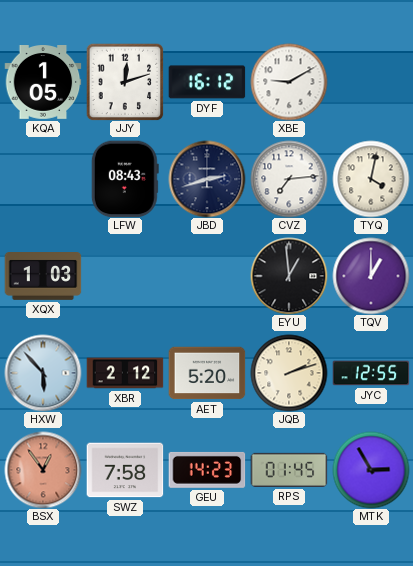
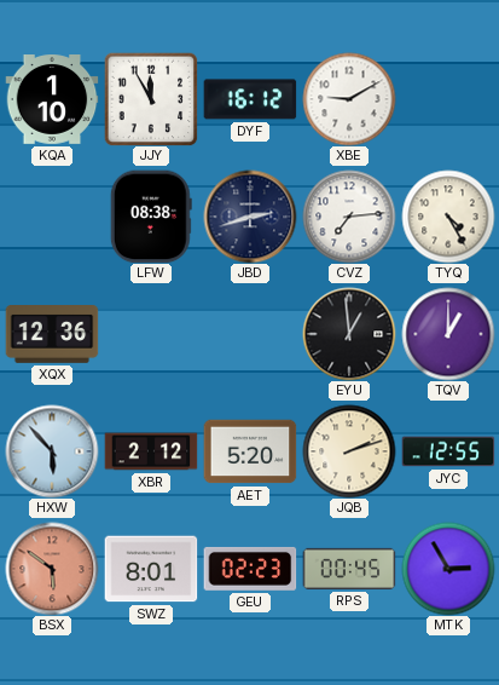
KQA: 1:05 -> 1:10 (52, 100)
JJY: 12:12 -> 11:55 (151, 99)
LFW: 08:43 -> 08:38 (151, 217)
TYQ: 4:02 -> 4:25 (448, 217)
XQX: 1:03 -> 12:36 (52, 335)
BSX: 12:54 -> 5:51 (52, 569)
SWZ: 7:58 -> 8:01 (151, 569)
GEU: 14:23 -> 02:23 (250, 569)
RPS: 01:45 -> 00:45 (349, 569)
